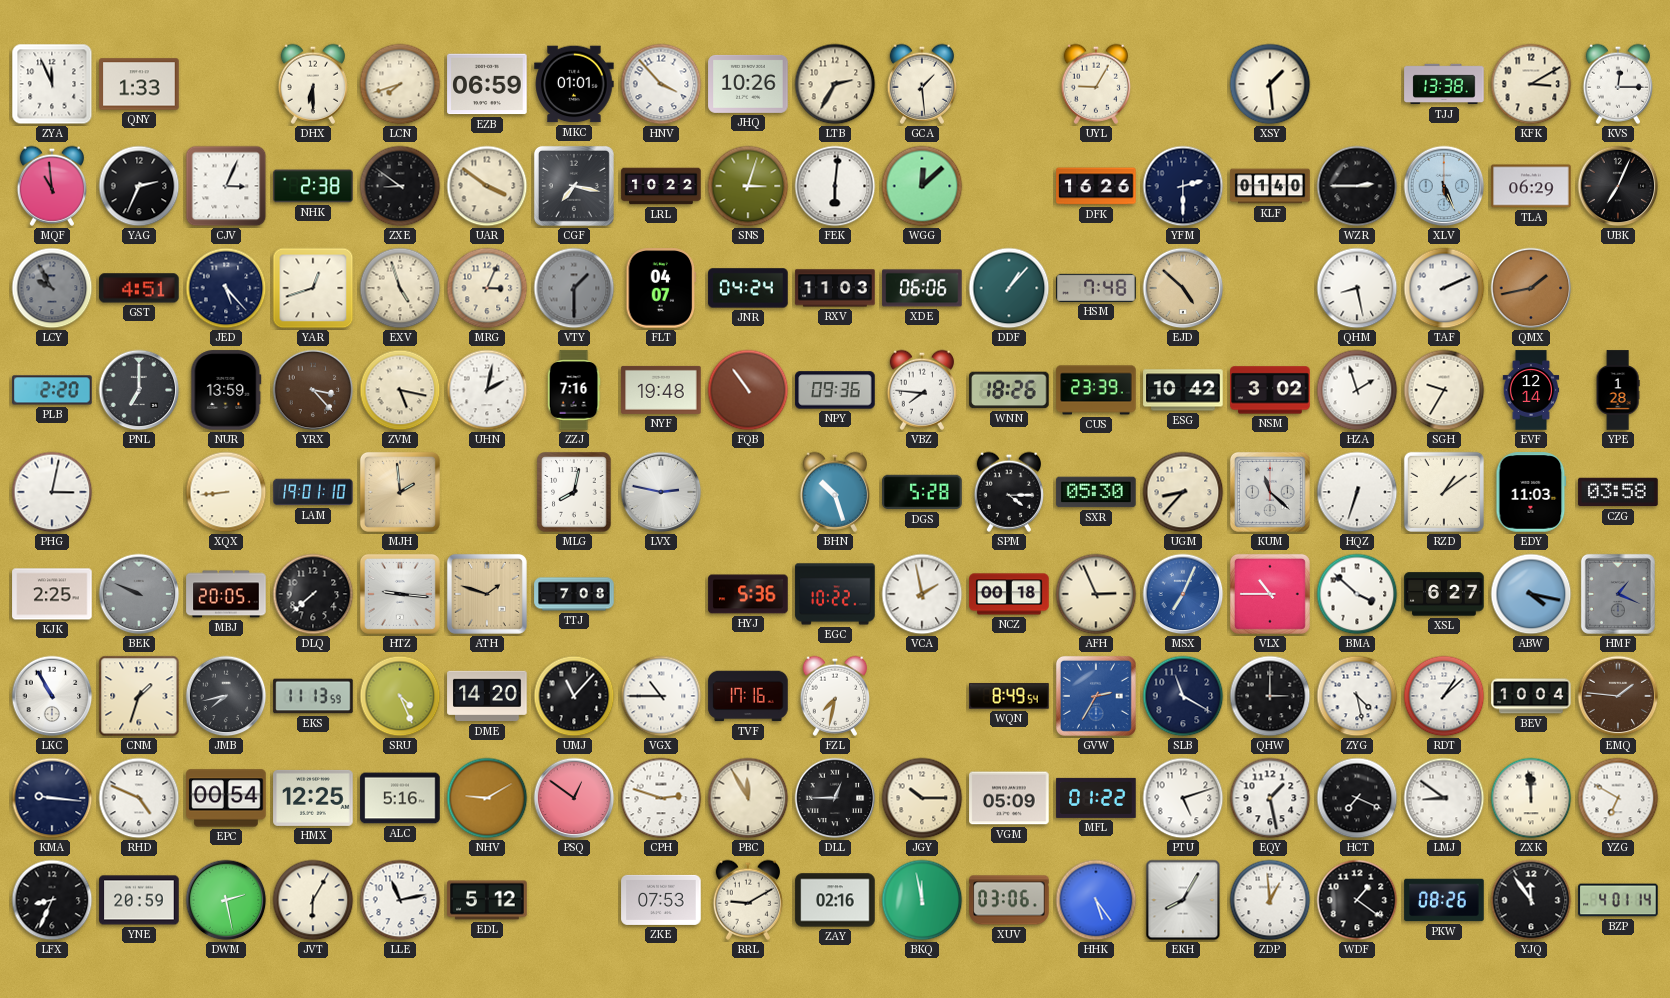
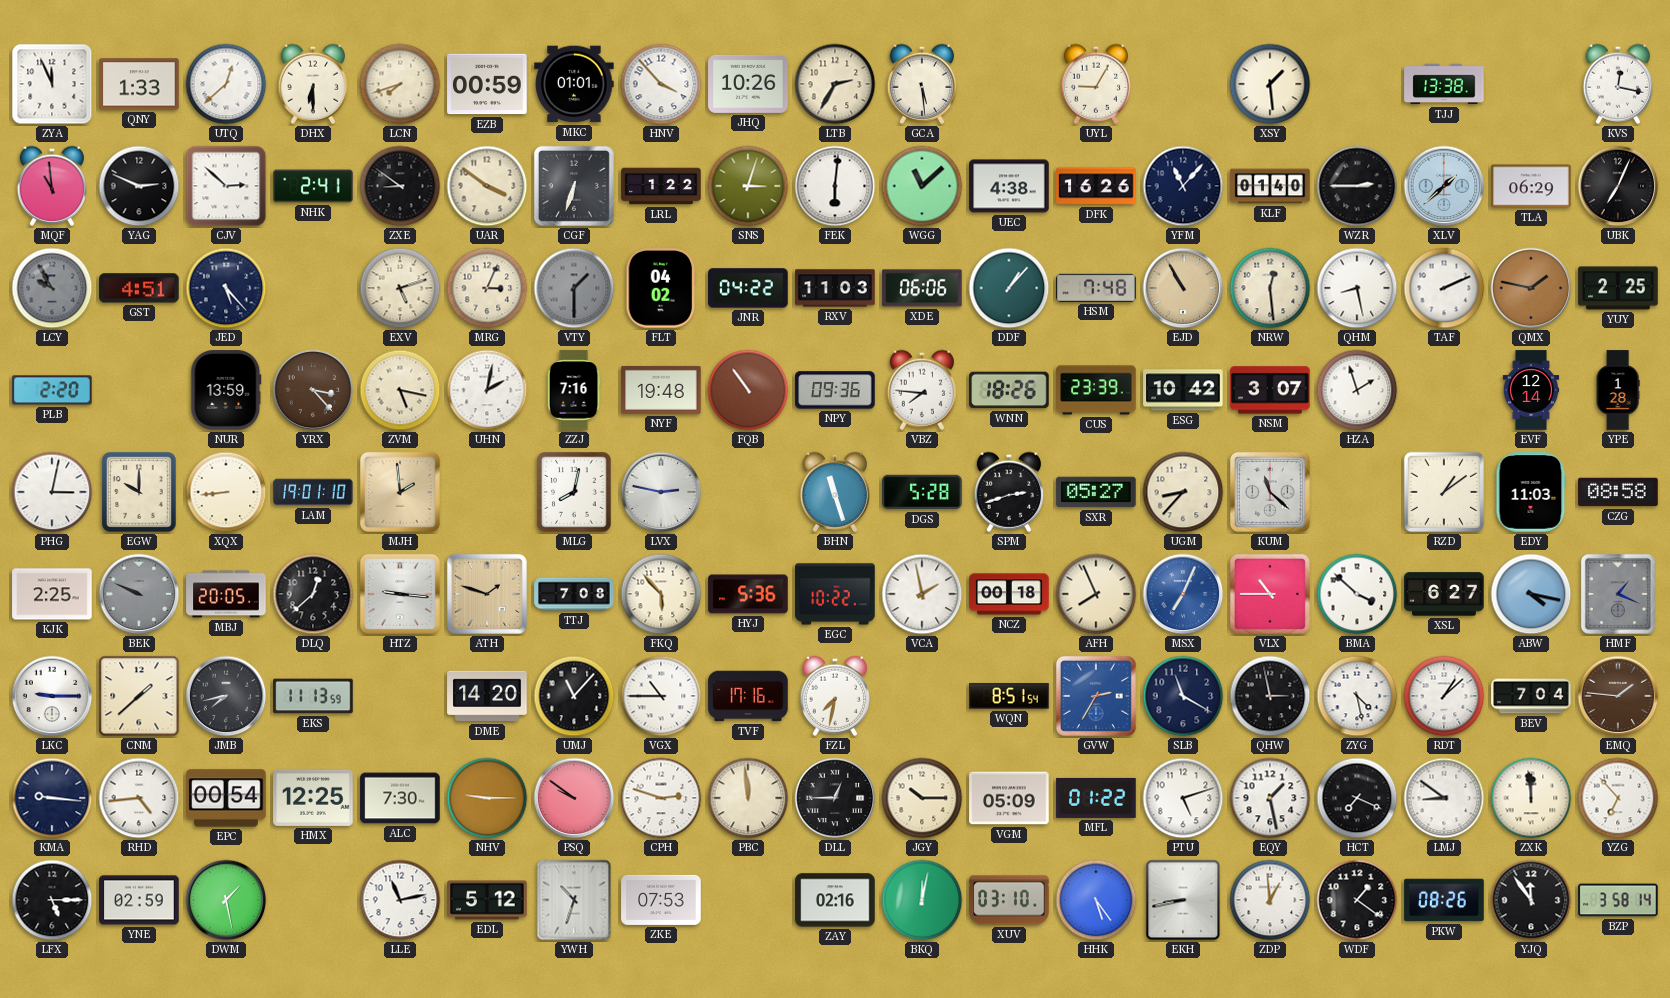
UTQ: none -> 12:38 (226, 84)
EZB: 06:59 -> 00:59 (487, 84)
GCA: 1:29 -> 5:29 (921, 84)
KFK: 3:10 -> none (1531, 84)
KVS: 12:15 -> 12:17 (1617, 84)
YAG: 2:34 -> 2:49 (139, 186)
CJV: 3:04 -> 2:52 (226, 186)
NHK: 2:38 -> 2:41 (313, 186)
CGF: 7:17 -> 6:33 (574, 186)
LRL: 10:22 -> 1:22 (661, 186)
WGG: 12:08 -> 11:08 (922, 186)
UEC: none -> 4:38 (1009, 186)
YFM: 2:30 -> 11:07 (1183, 186)
XLV: 5:26 -> 1:38 (1444, 186)
YAR: 12:42 -> none (313, 288)
EXV: 4:57 -> 5:12 (400, 288)
FLT: 04:07 -> 04:02 (661, 288)
JNR: 04:24 -> 04:22 (748, 288)
EJD: 4:52 -> 10:55 (1183, 288)
NRW: none -> 12:29 (1270, 288)
QMX: 1:43 -> 1:47 (1531, 288)
YUY: none -> 2:25 (1618, 288)
PNL: 7:00 -> none (139, 390)
NSM: 3:02 -> 3:07 (1270, 390)
SGH: 9:35 -> none (1444, 390)
EGW: none -> 10:00 (139, 492)
BHN: 10:27 -> 11:27 (834, 492)
SPM: 4:15 -> 2:42 (1008, 492)
SXR: 05:30 -> 05:27 (1096, 492)
HQZ: 6:33 -> none (1357, 492)
CZG: 03:58 -> 08:58 (1618, 492)
DLQ: 7:38 -> 12:38 (313, 594)
FKQ: none -> 5:53 (661, 594)
AFH: 2:56 -> 7:56 (1096, 594)
LKC: 10:55 -> 9:15 (52, 696)
CNM: 1:33 -> 1:38 (139, 696)
SRU: 4:26 -> none (400, 696)
WQN: 8:49 -> 8:51 (1009, 696)
QHW: 3:00 -> 2:58 (1270, 696)
BEV: 10:04 -> 7:04 (1531, 696)
RHD: 4:49 -> 4:44 (139, 798)
ALC: 5:16 -> 7:30 (400, 798)
NHV: 9:10 -> 9:15 (487, 798)
PSQ: 12:51 -> 9:51 (574, 798)
PBC: 11:55 -> 11:59 (748, 798)
YZG: 6:50 -> 6:53 (1618, 798)
LFX: 8:34 -> 5:15 (52, 900)
YNE: 20:59 -> 02:59 (139, 900)
DWM: 2:28 -> 1:28 (226, 900)
JVT: 6:05 -> none (313, 900)
YWH: none -> 10:33 (574, 900)
RRL: 9:10 -> none (747, 900)
BKQ: 11:58 -> 12:02 (922, 900)
XUV: 03:06 -> 03:10 (1009, 900)
EKH: 8:05 -> 8:43 (1183, 900)
BZP: 4:01 -> 3:58 (1618, 900)
